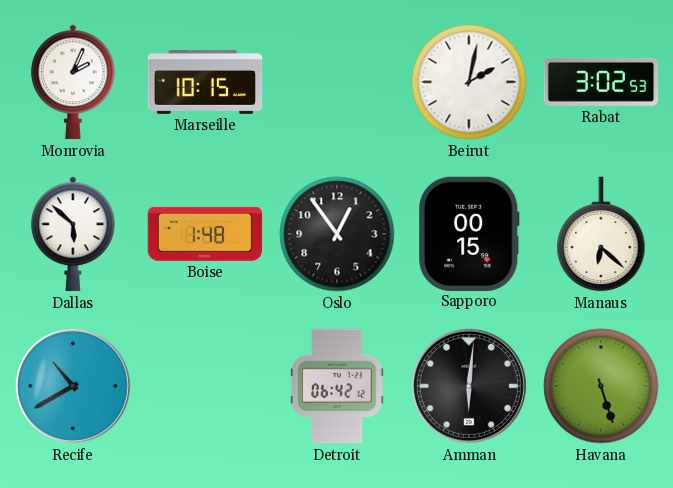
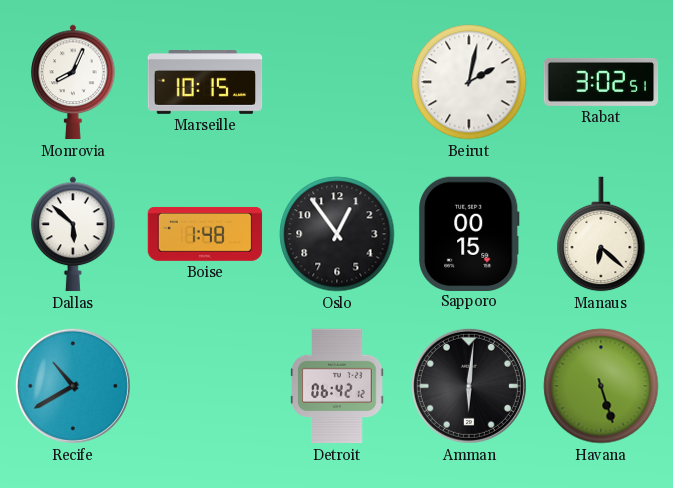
Monrovia: 2:04 -> 8:04 (73, 82)
Rabat: 3:02:53 -> 3:02:51 (601, 82)
